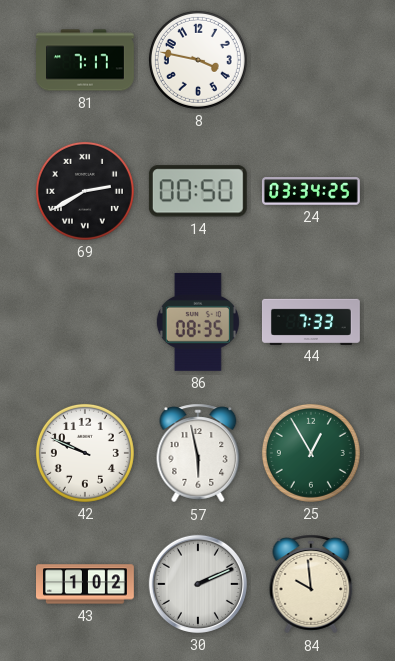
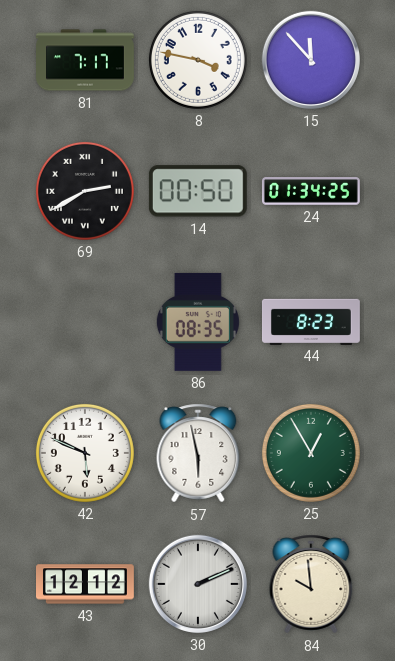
15: none -> 11:53 (311, 60)
24: 03:34 -> 01:34 (311, 191)
44: 7:33 -> 8:23 (311, 321)
42: 9:49 -> 5:49 (85, 453)
43: 1:02 -> 12:12 (86, 584)
